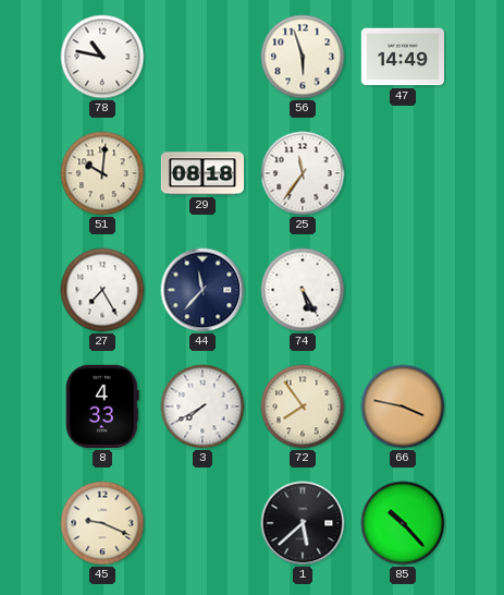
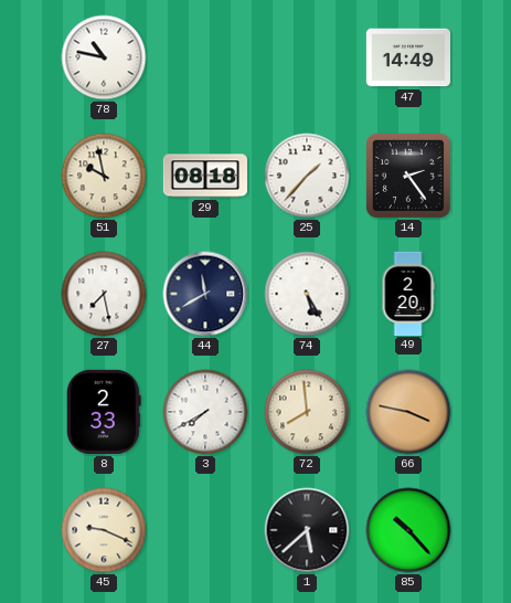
56: 5:57 -> none (303, 57)
51: 10:01 -> 9:58 (104, 176)
25: 11:36 -> 1:37 (307, 176)
14: none -> 2:24 (408, 176)
27: 7:25 -> 7:28 (104, 294)
44: 11:37 -> 11:40 (205, 294)
49: none -> 2:20 (408, 293)
8: 4:33 -> 2:33 (104, 412)
72: 7:54 -> 7:59 (307, 412)
